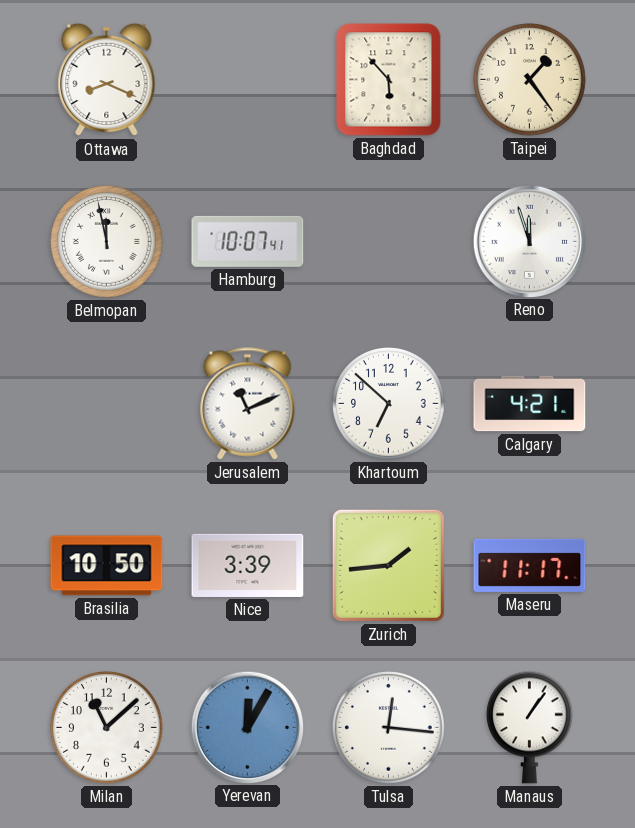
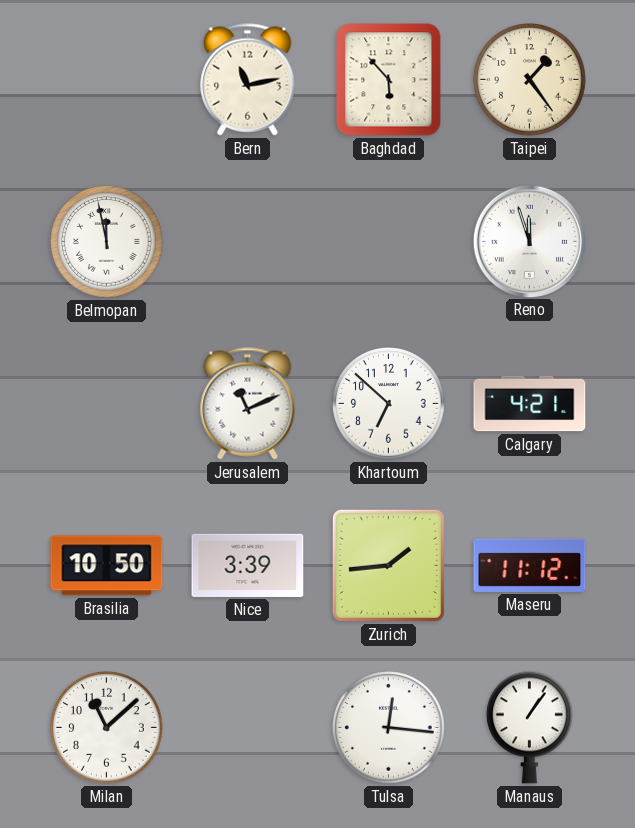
Ottawa: 8:19 -> none (107, 80)
Bern: none -> 11:13 (248, 80)
Hamburg: 10:07 -> none (248, 241)
Maseru: 11:17 -> 11:12 (530, 565)
Yerevan: 12:05 -> none (247, 727)
